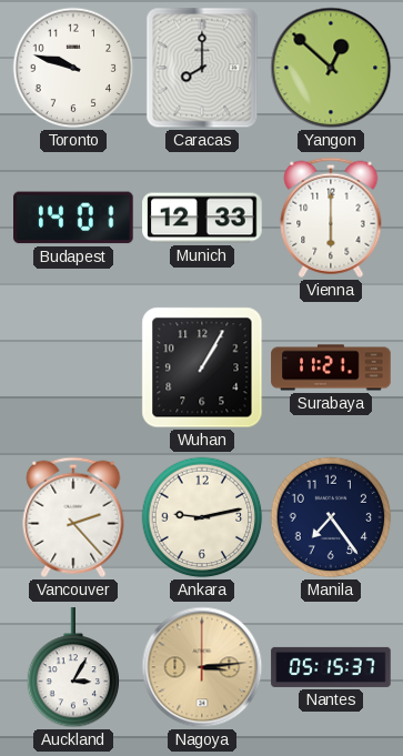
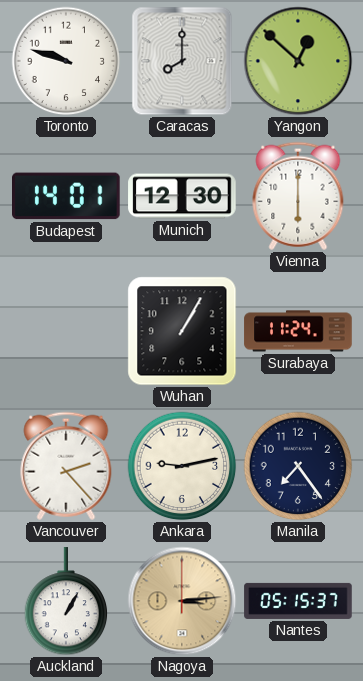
Munich: 12:33 -> 12:30 (182, 196)
Surabaya: 11:21 -> 11:24 (298, 331)
Auckland: 3:05 -> 1:05 (66, 602)
